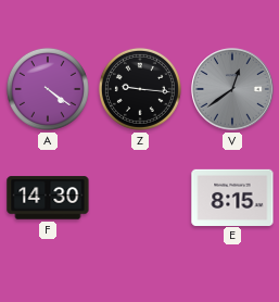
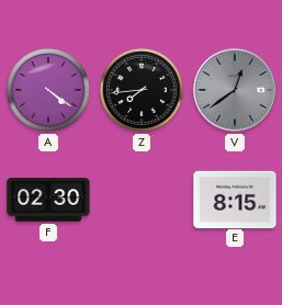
Z: 9:16 -> 7:44 (142, 90)
F: 14:30 -> 02:30 (48, 200)
